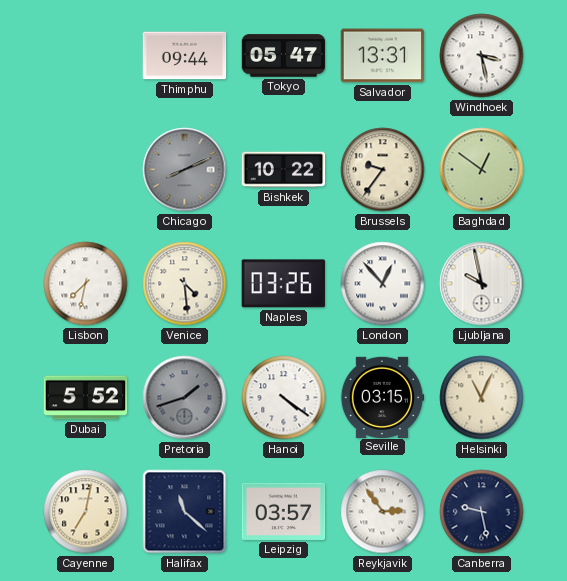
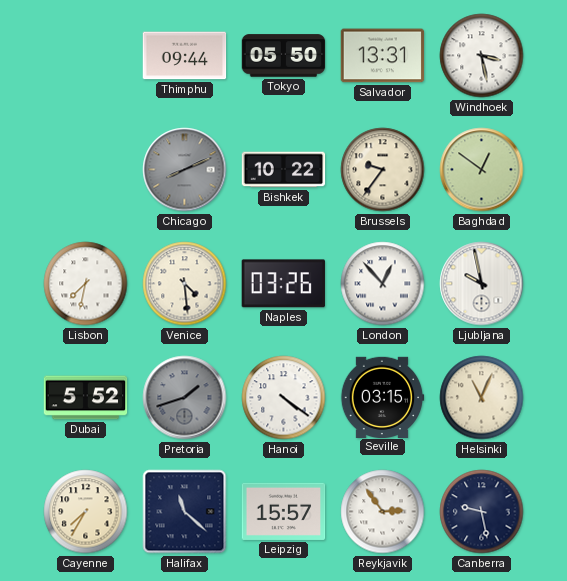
Tokyo: 05:47 -> 05:50 (284, 56)
Cayenne: 7:02 -> 7:35 (86, 512)
Leipzig: 03:57 -> 15:57 (284, 511)
